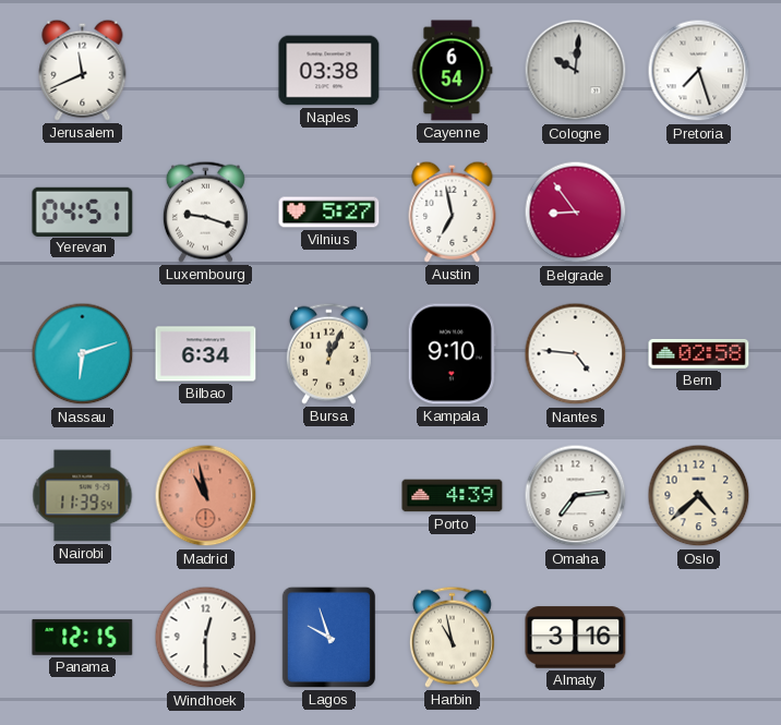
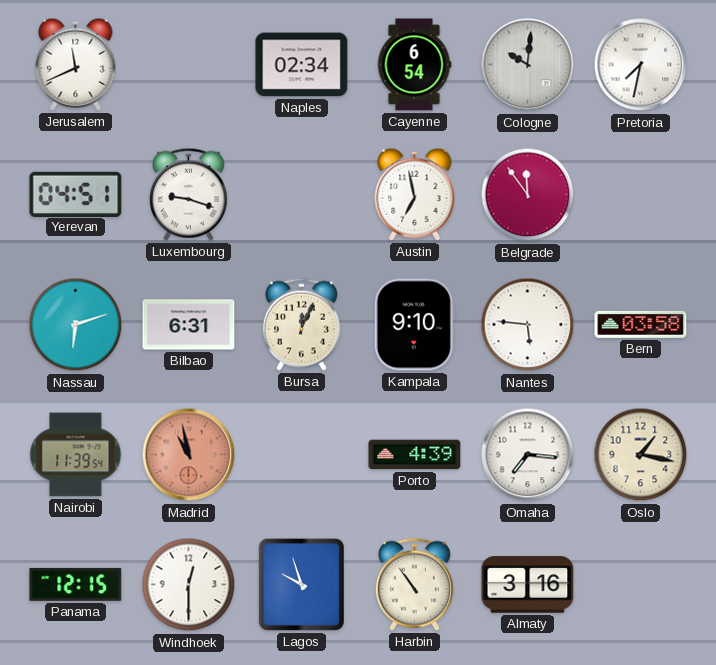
Naples: 03:38 -> 02:34 (302, 65)
Pretoria: 7:27 -> 7:32 (641, 65)
Vilnius: 5:27 -> none (329, 213)
Belgrade: 8:54 -> 11:54 (528, 195)
Bilbao: 6:34 -> 6:31 (189, 325)
Nantes: 4:46 -> 5:46 (528, 325)
Bern: 02:58 -> 03:58 (641, 324)
Omaha: 7:14 -> 7:16 (528, 455)
Oslo: 4:38 -> 1:17 (641, 455)
Harbin: 10:58 -> 10:54 (414, 584)
